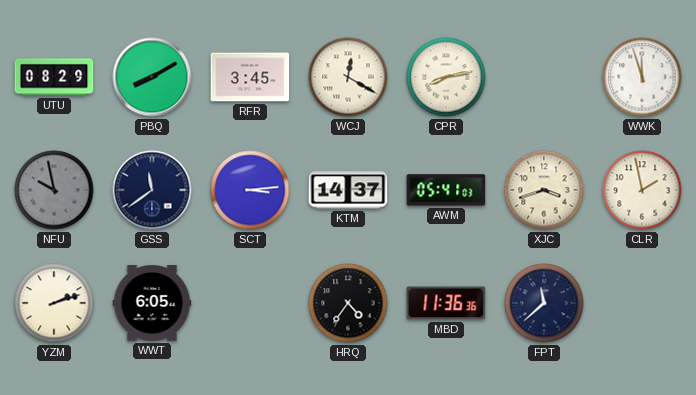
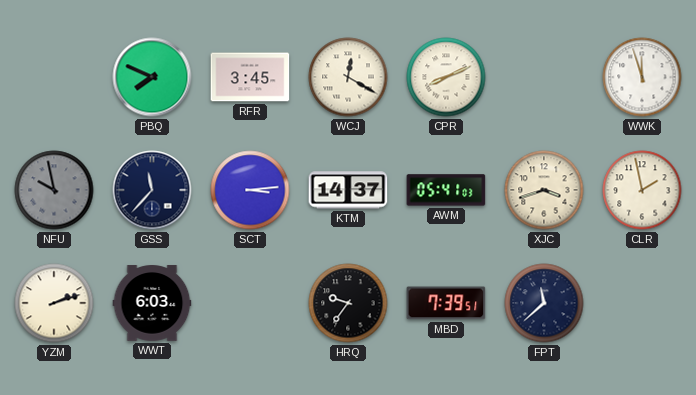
UTU: 08:29 -> none (54, 77)
PBQ: 8:10 -> 7:49 (152, 77)
CPR: 8:13 -> 8:11 (446, 77)
GSS: 11:39 -> 11:37 (152, 190)
WWT: 6:05 -> 6:03 (152, 303)
HRQ: 4:36 -> 9:36 (348, 303)
MBD: 11:36 -> 7:39 (446, 303)
